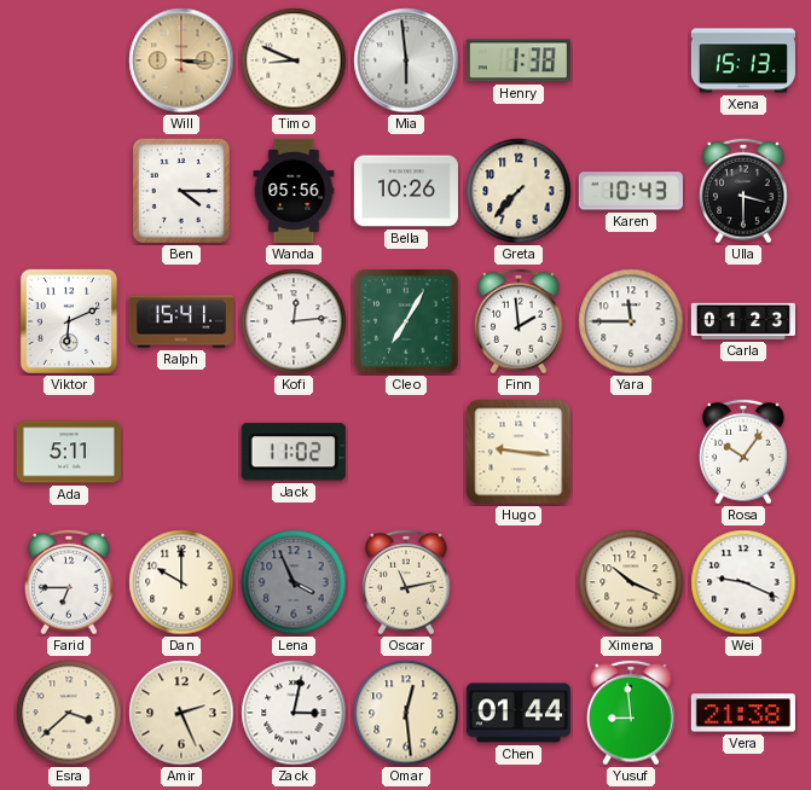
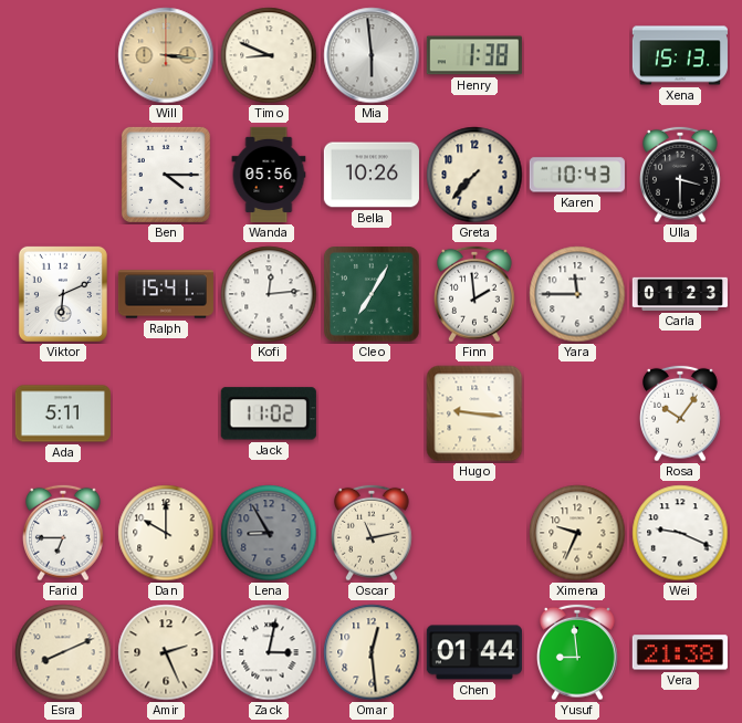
Lena: 3:56 -> 8:55 (269, 533)
Ximena: 10:19 -> 9:34 (577, 533)
Esra: 3:38 -> 8:11 (63, 652)
